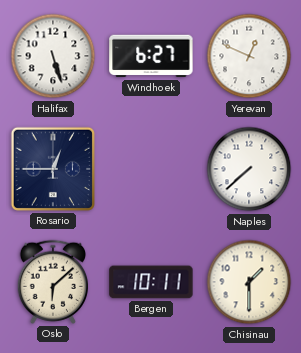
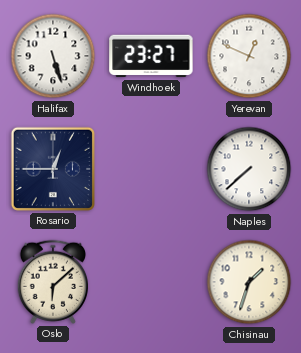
Windhoek: 6:27 -> 23:27 (151, 56)
Bergen: 10:11 -> none (151, 282)
Chisinau: 1:30 -> 1:33 (249, 282)
